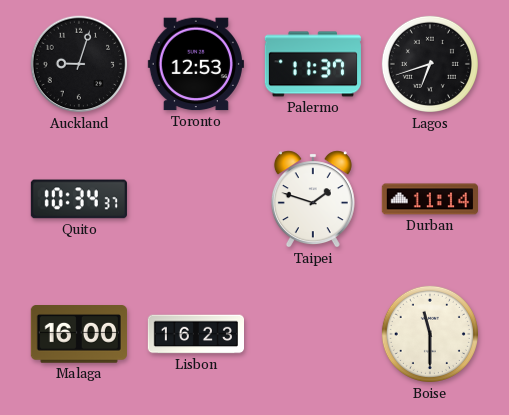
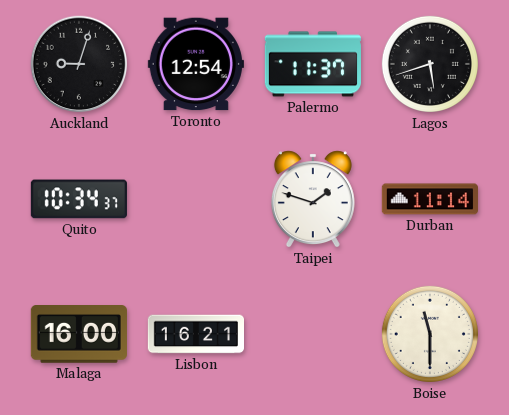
Toronto: 12:53 -> 12:54 (196, 64)
Lagos: 6:42 -> 5:42 (430, 64)
Lisbon: 16:23 -> 16:21 (195, 334)
